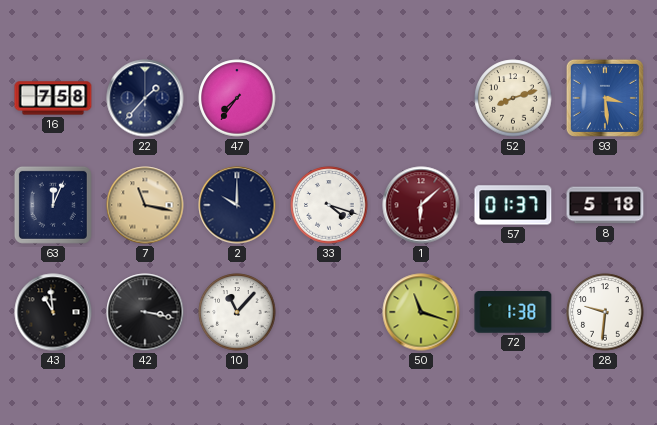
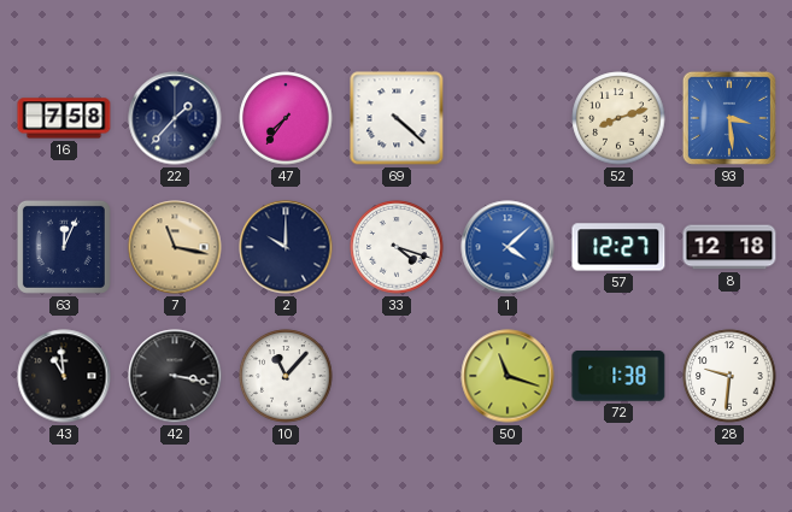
69: none -> 4:22 (397, 118)
1: 6:08 -> 4:08 (508, 247)
1 dial: burgundy -> blue (508, 247)
57: 01:37 -> 12:27 (618, 247)
8: 5:18 -> 12:18 (729, 247)
